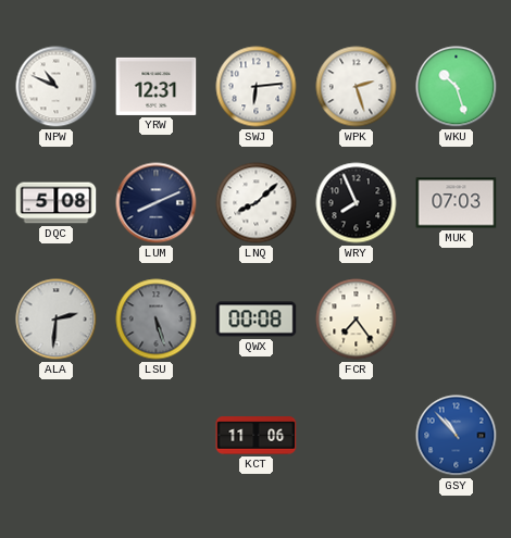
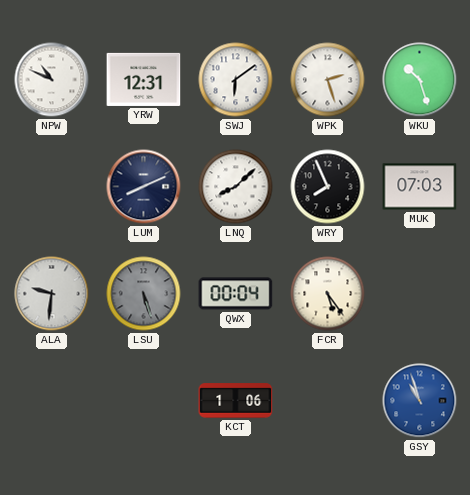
SWJ: 6:14 -> 6:09 (236, 80)
DQC: 5:08 -> none (57, 203)
ALA: 2:31 -> 9:31 (52, 294)
QWX: 00:08 -> 00:04 (236, 294)
FCR: 7:24 -> 5:24 (328, 294)
KCT: 11:06 -> 1:06 (236, 401)
GSY: 10:53 -> 10:57 (420, 401)
